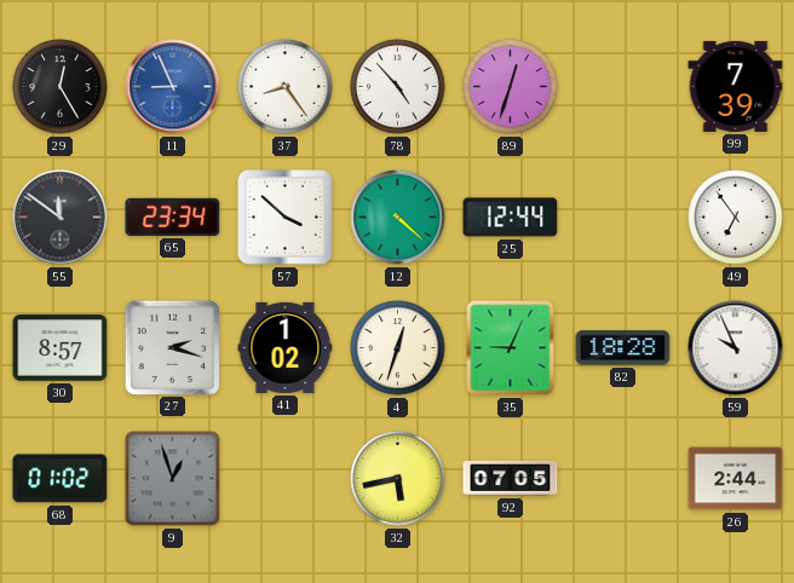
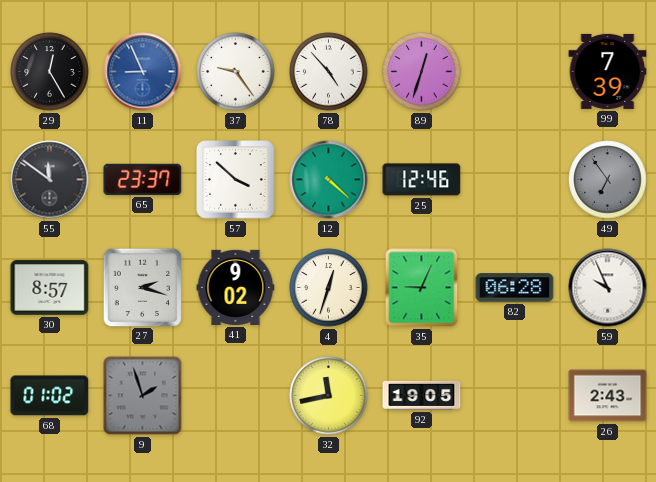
37: 8:24 -> 9:24 (236, 72)
65: 23:34 -> 23:37 (143, 179)
25: 12:44 -> 12:46 (422, 180)
49 dial: white -> grey (608, 180)
41: 1:02 -> 9:02 (236, 287)
82: 18:28 -> 06:28 (515, 288)
9: 12:57 -> 1:57 (143, 396)
32: 5:43 -> 11:43 (329, 396)
92: 07:05 -> 19:05 (422, 395)
26: 2:44 -> 2:43 (608, 396)
